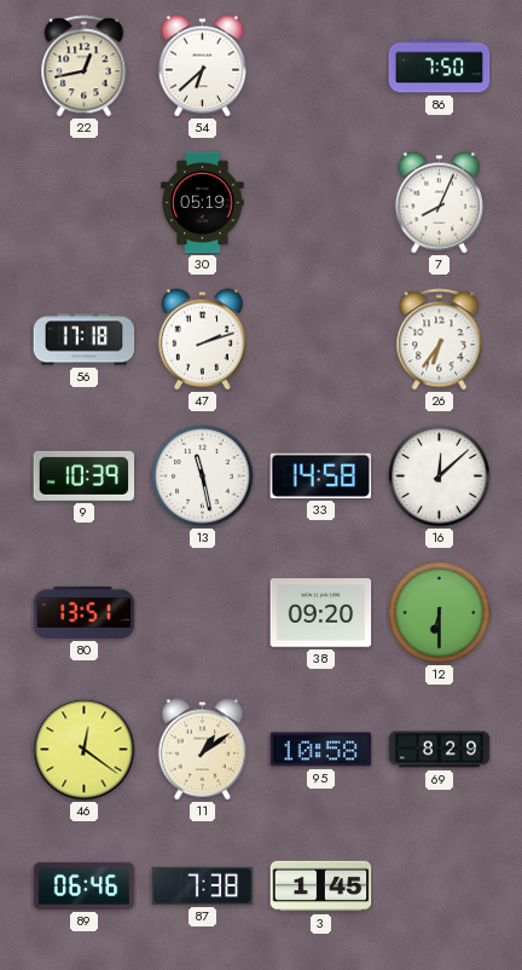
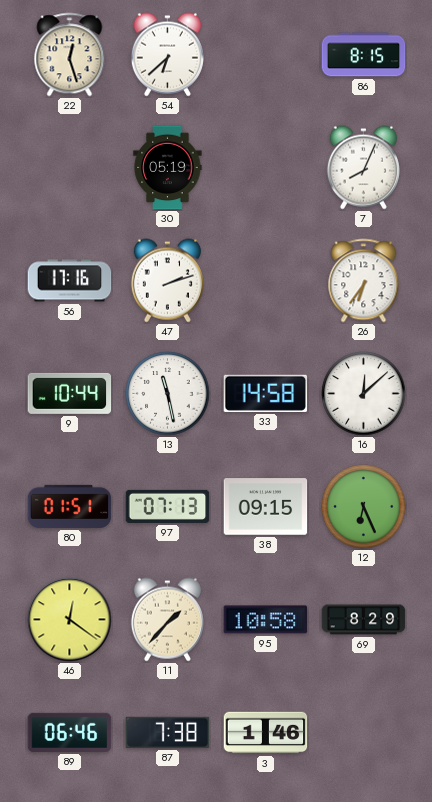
22: 12:43 -> 12:27 (70, 55)
86: 7:50 -> 8:15 (364, 55)
56: 17:18 -> 17:16 (70, 281)
9: 10:39 -> 10:44 (70, 393)
80: 13:51 -> 01:51 (70, 506)
97: none -> 07:13 (168, 506)
38: 09:20 -> 09:15 (266, 507)
12: 6:30 -> 6:26 (364, 507)
11: 1:09 -> 1:37 (167, 620)
3: 1:45 -> 1:46 (266, 733)
